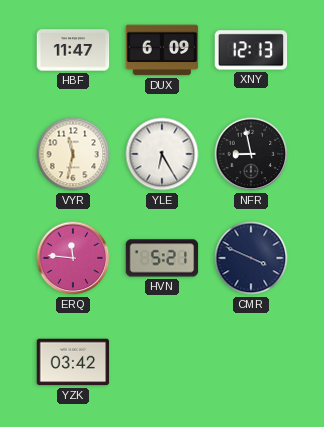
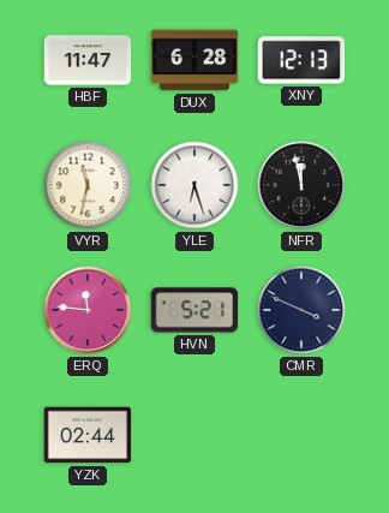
DUX: 6:09 -> 6:28 (194, 60)
YLE: 6:25 -> 6:27 (194, 185)
NFR: 8:58 -> 11:58 (301, 185)
YZK: 03:42 -> 02:44 (88, 435)
